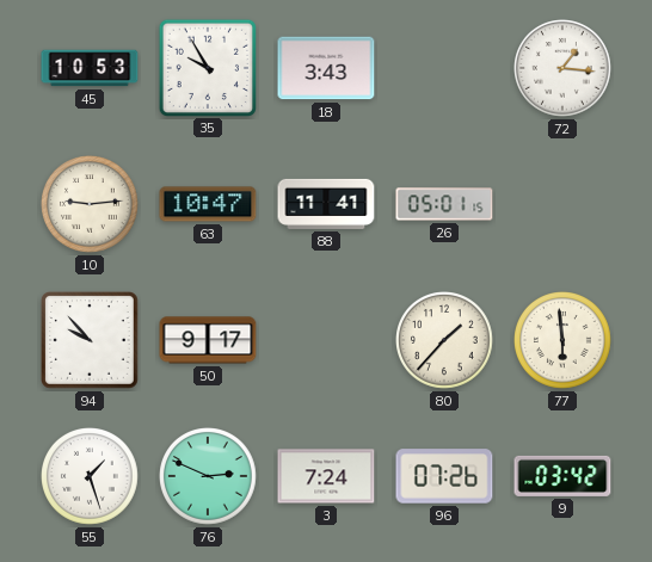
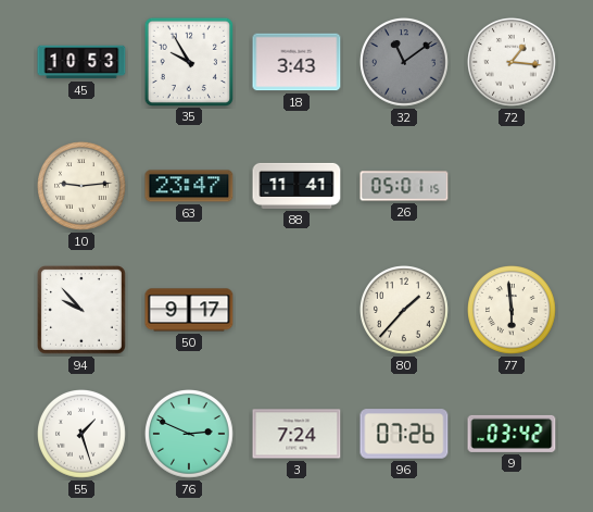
32: none -> 11:09 (405, 63)
63: 10:47 -> 23:47 (189, 186)
